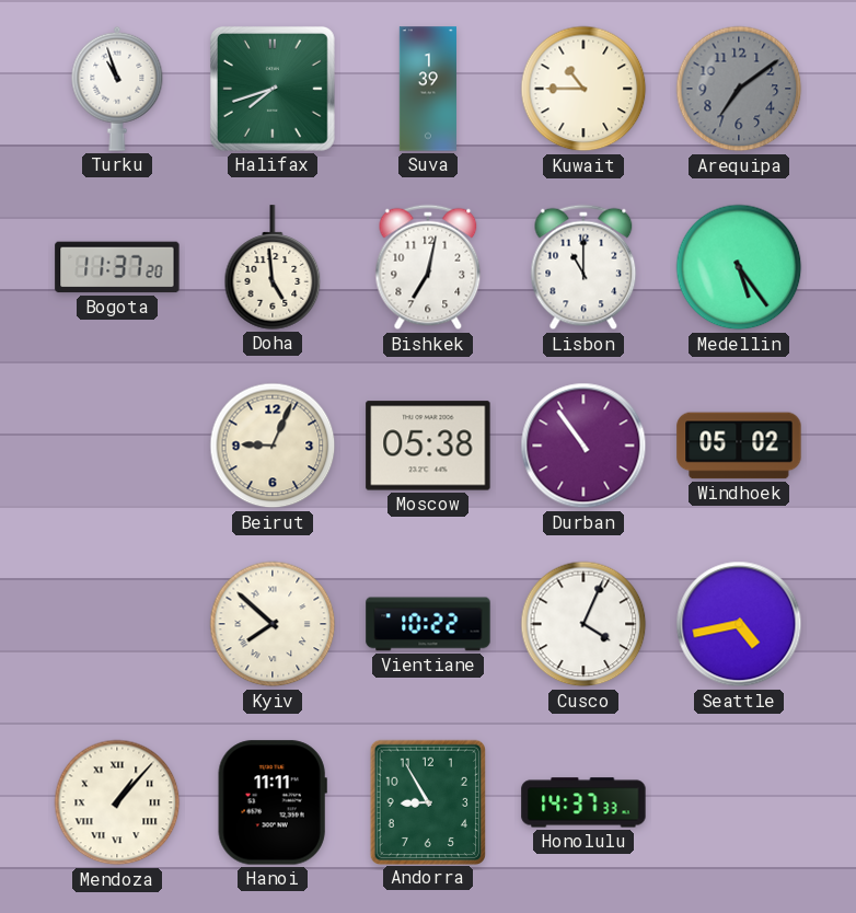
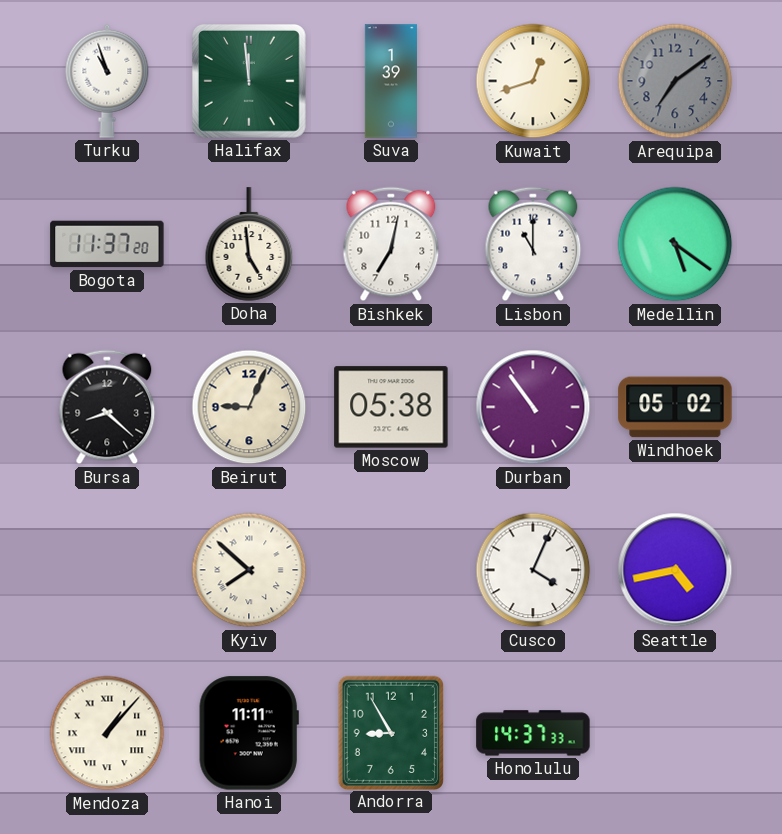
Halifax: 7:42 -> 11:59 (249, 81)
Kuwait: 10:45 -> 12:42 (533, 81)
Medellin: 5:24 -> 5:21 (675, 244)
Bursa: none -> 8:22 (107, 407)
Vientiane: 10:22 -> none (428, 624)
